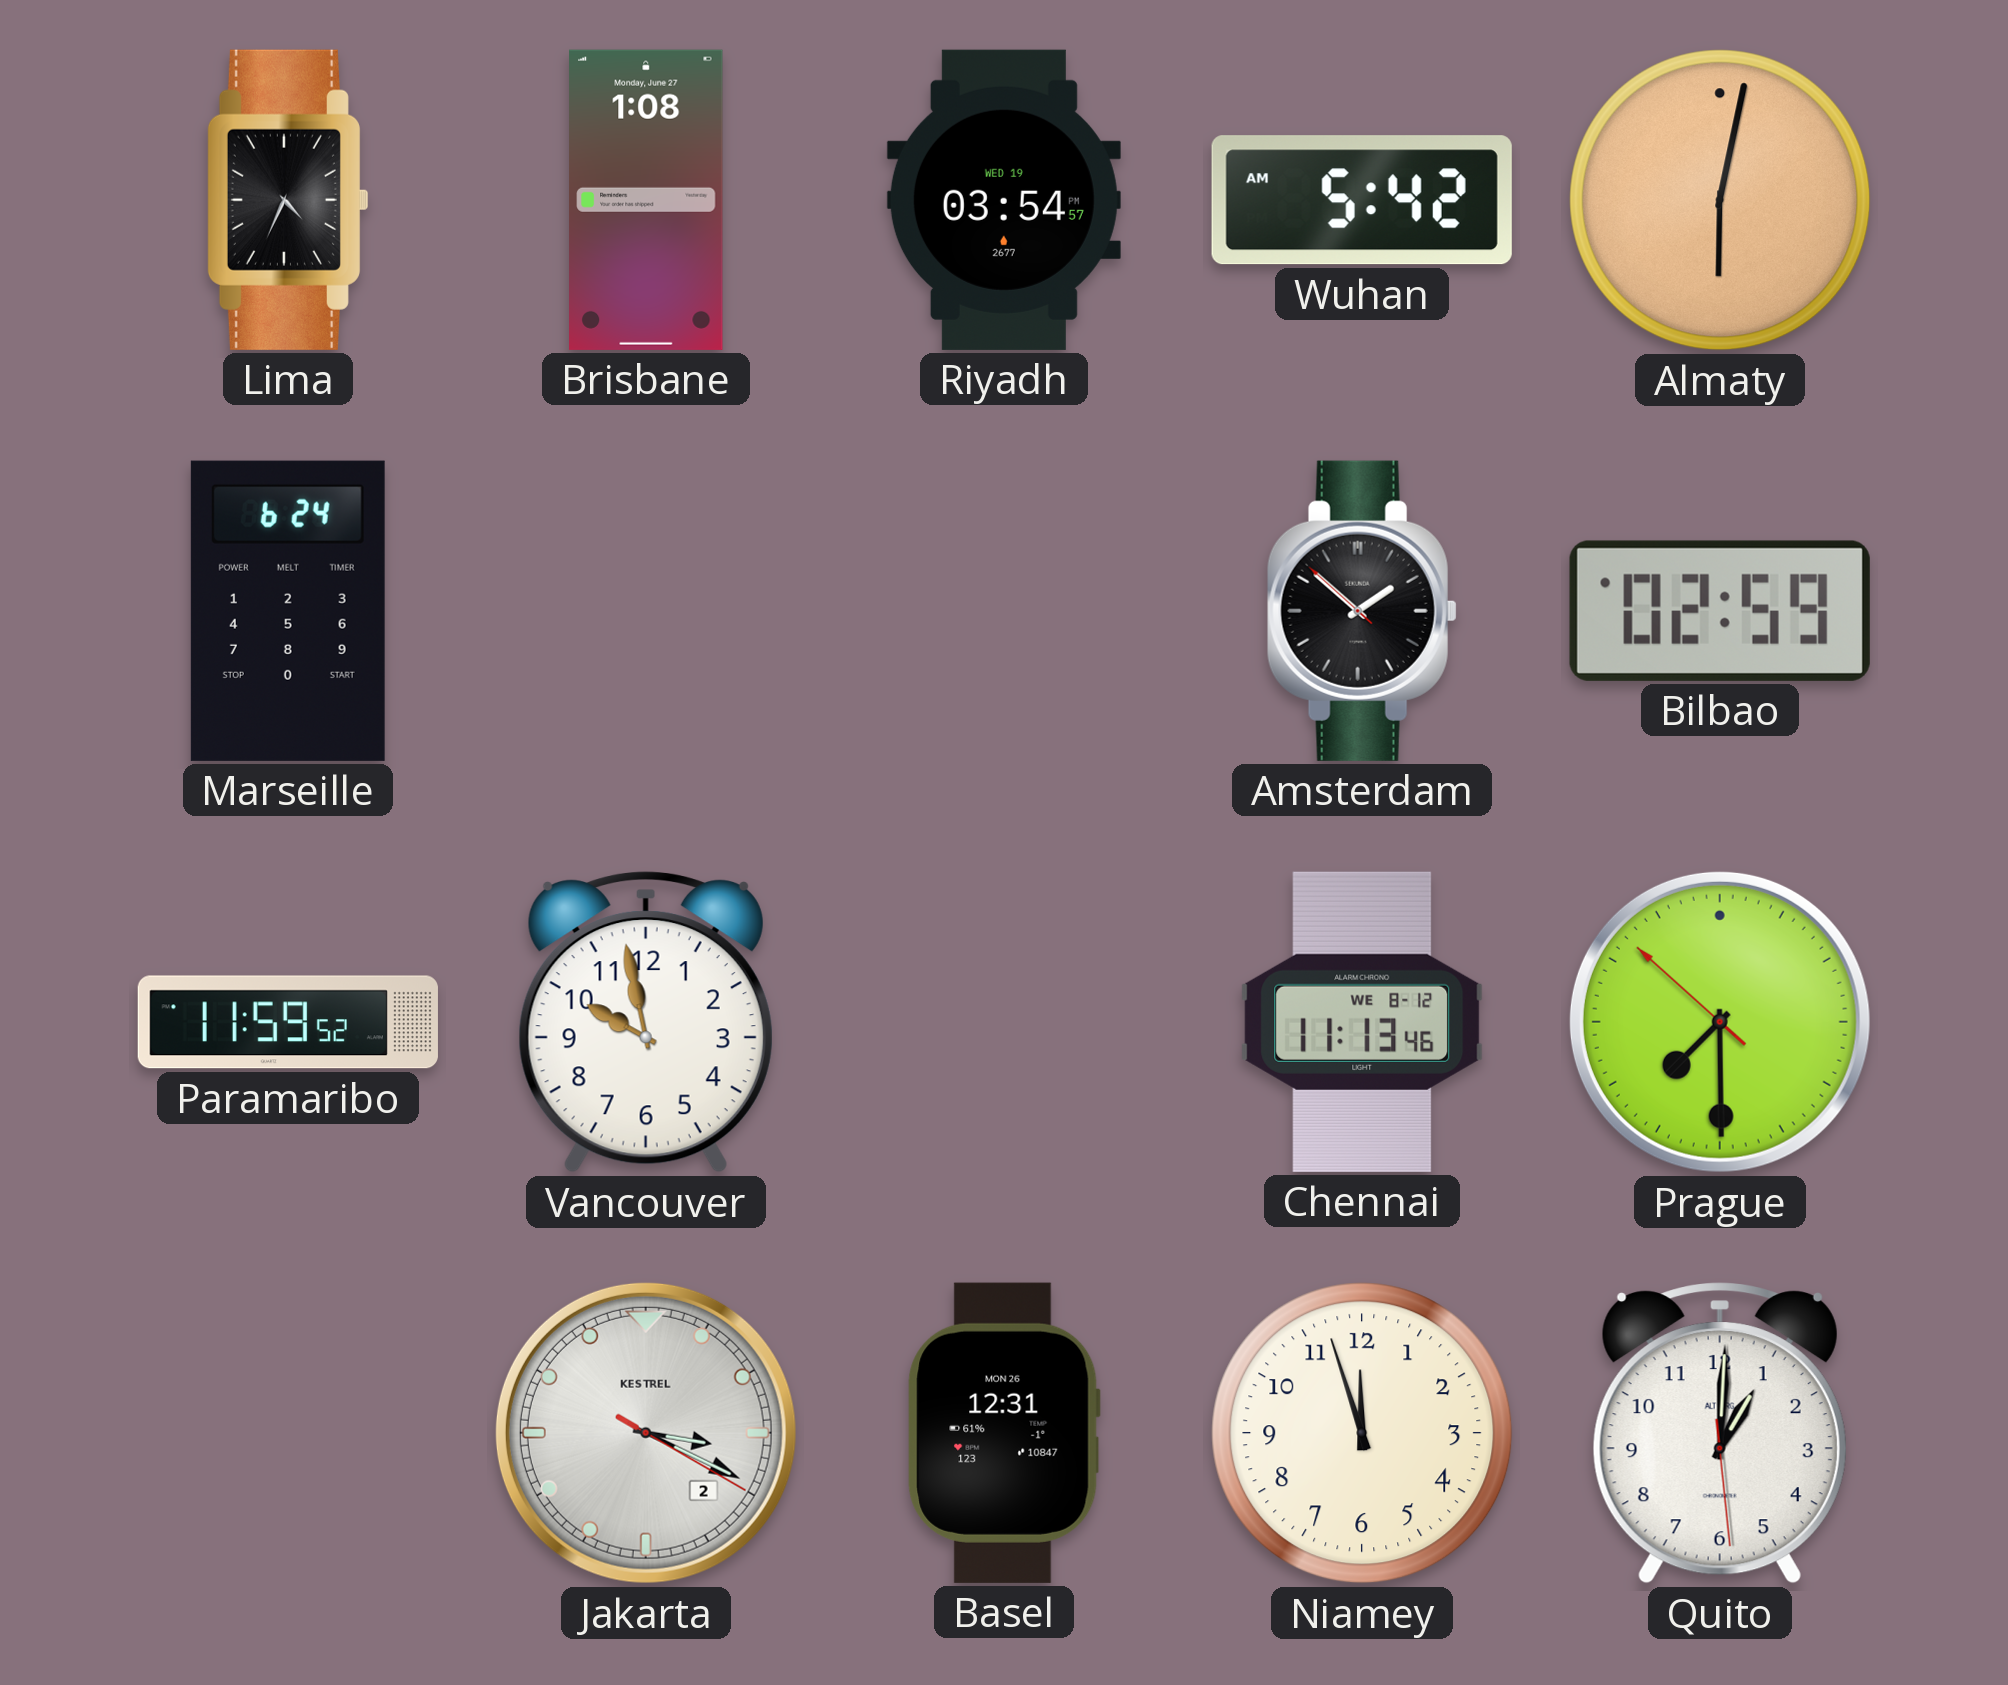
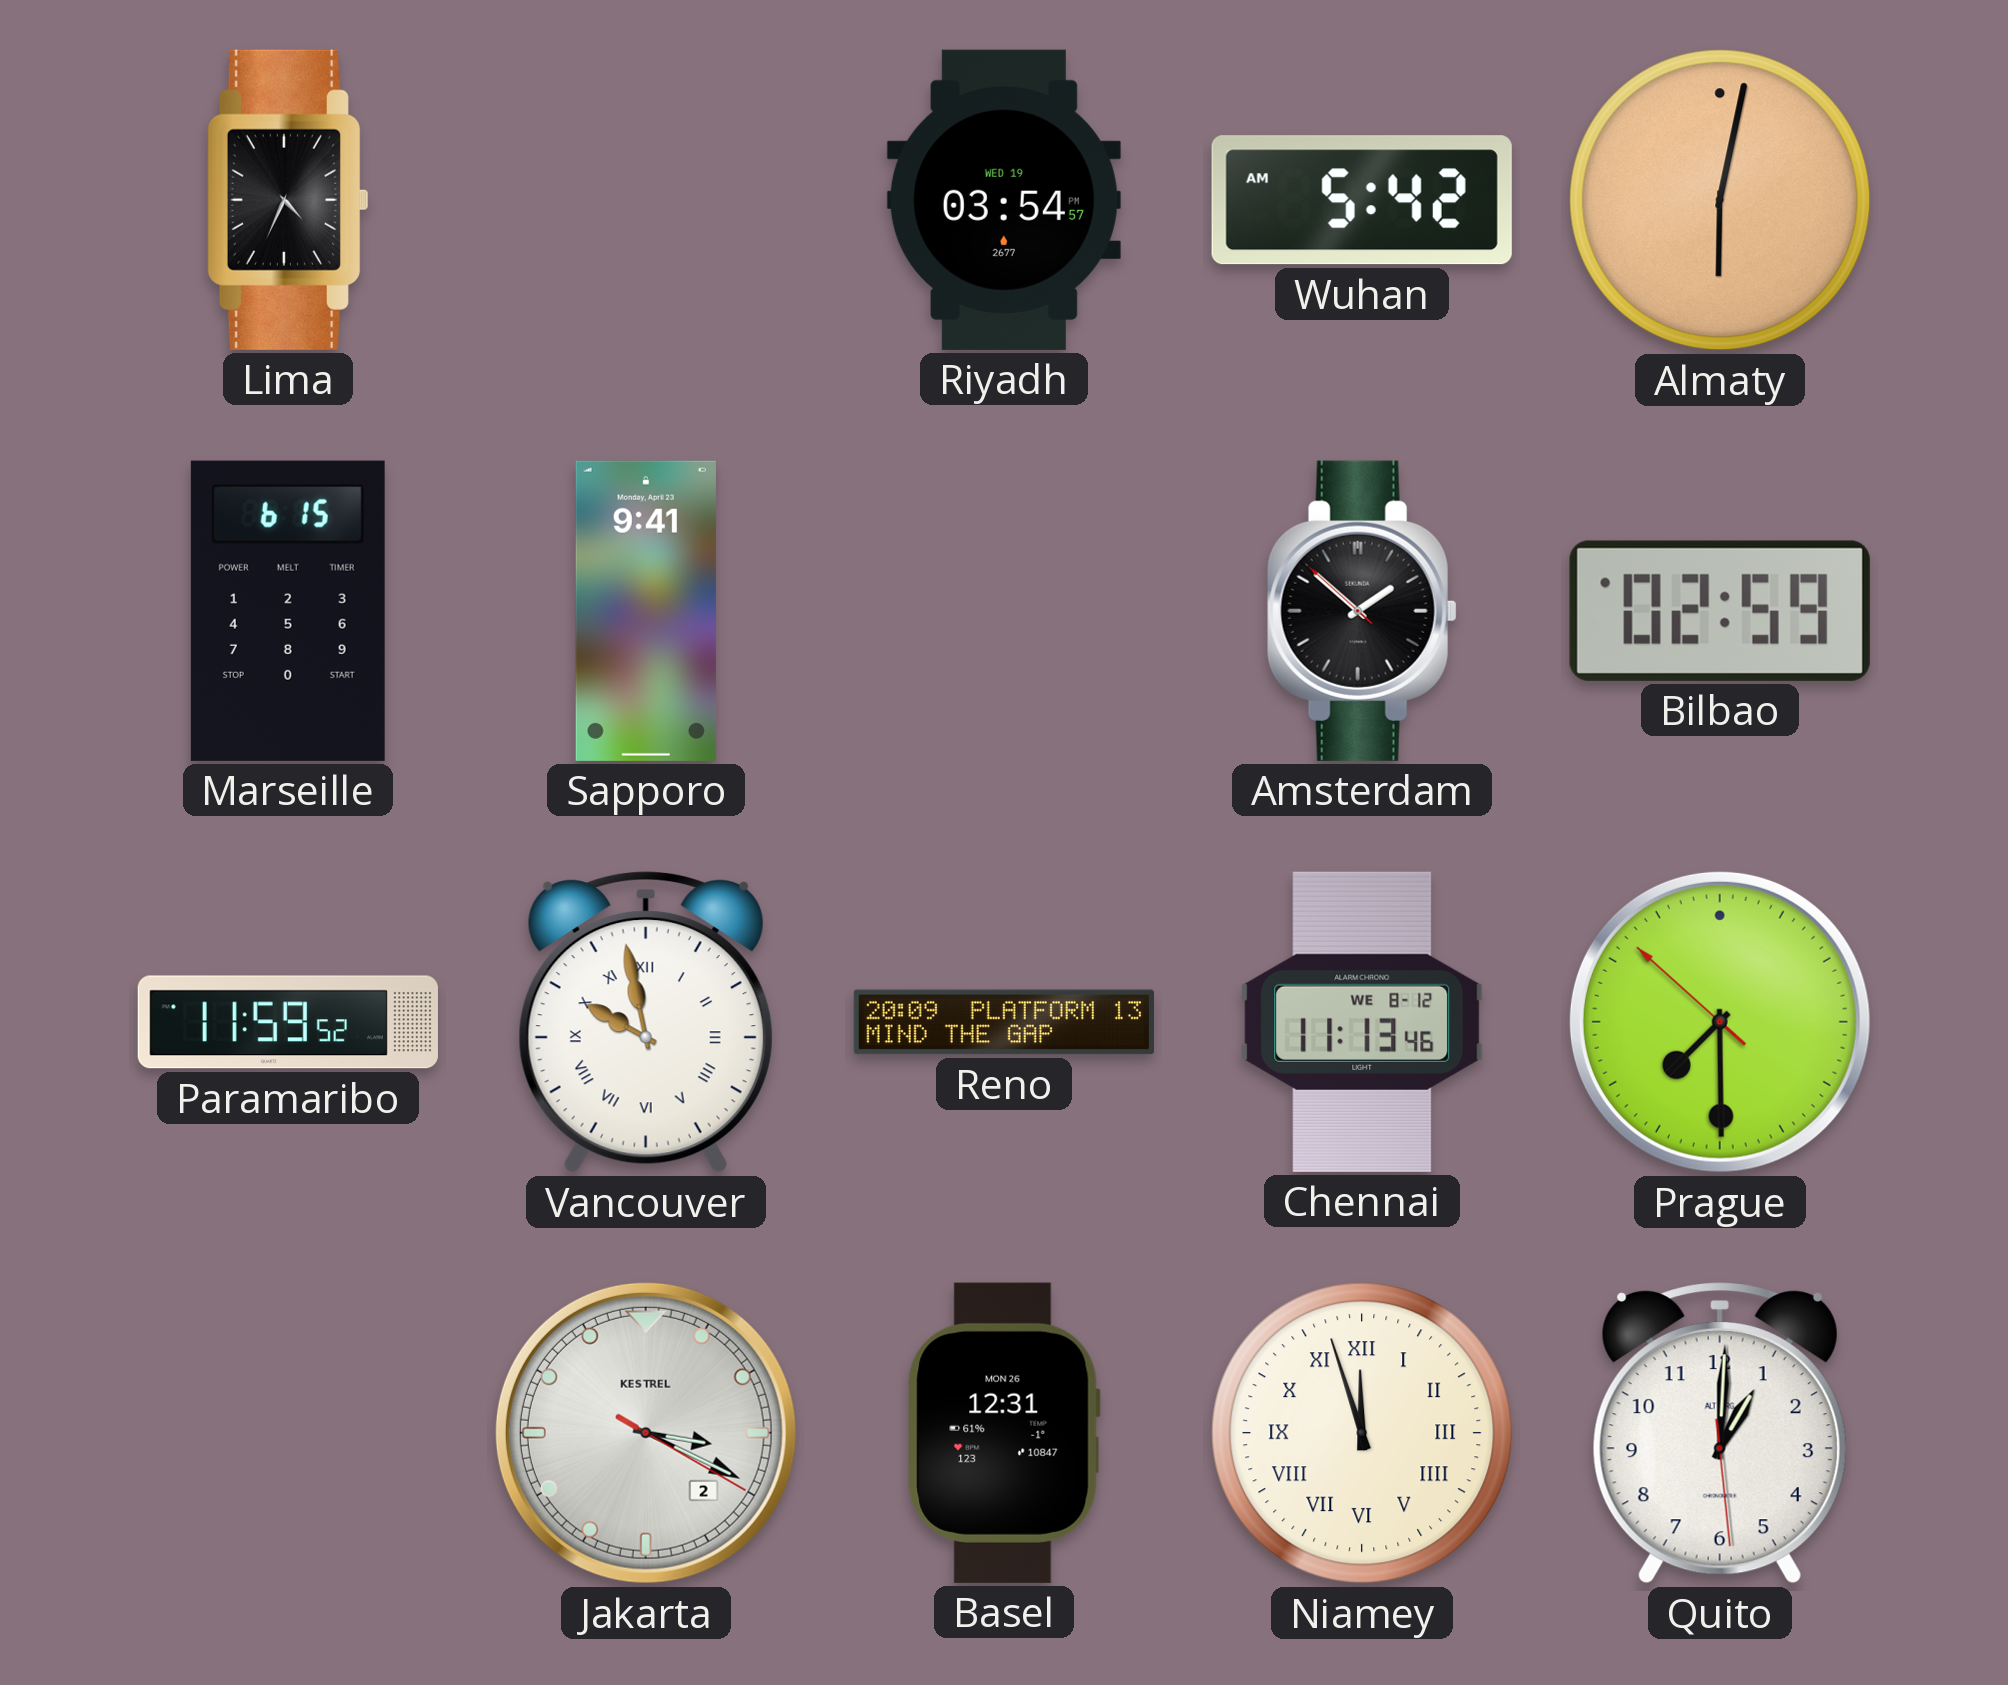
Brisbane: 1:08 -> none (646, 200)
Marseille: 6:24 -> 6:15 (288, 611)
Sapporo: none -> 9:41 (646, 611)
Vancouver numerals: Arabic -> Roman (646, 1023)
Reno: none -> 20:09 (1004, 1022)
Niamey numerals: Arabic -> Roman (1362, 1433)
